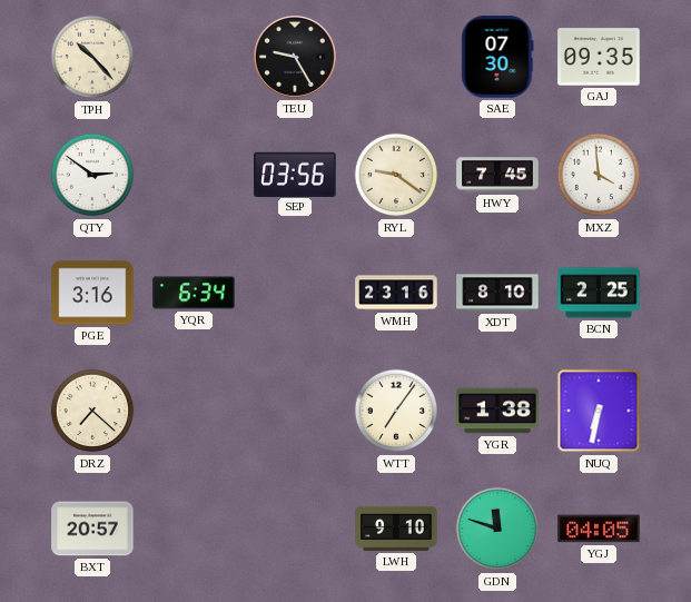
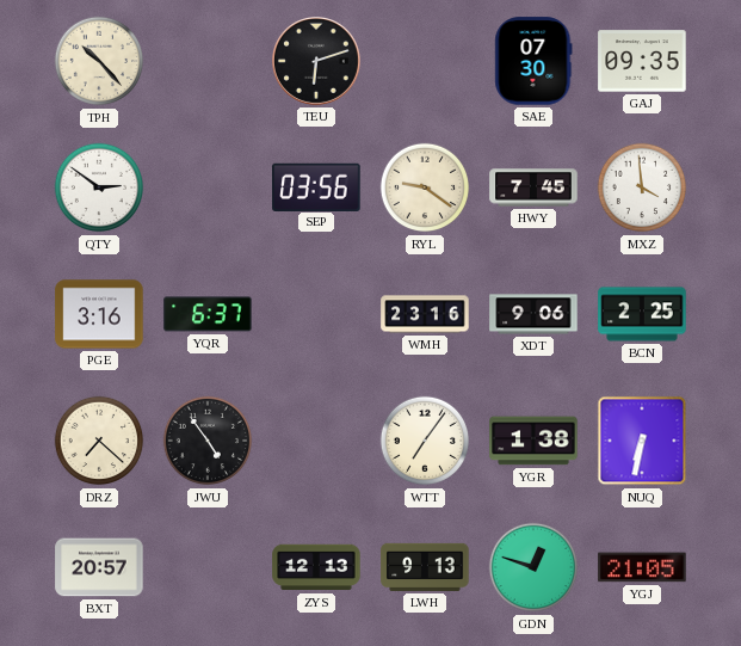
TEU: 9:25 -> 6:12 (317, 62)
YQR: 6:34 -> 6:37 (208, 314)
XDT: 8:10 -> 9:06 (533, 314)
JWU: none -> 4:54 (208, 441)
ZYS: none -> 12:13 (316, 567)
LWH: 9:10 -> 9:13 (425, 567)
GDN: 11:48 -> 12:48 (533, 567)
YGJ: 04:05 -> 21:05 (642, 567)
